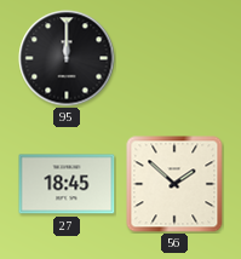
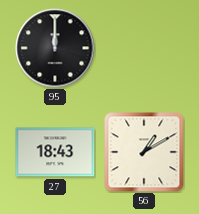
27: 18:45 -> 18:43 (55, 152)
56: 1:52 -> 1:10 (144, 152)
